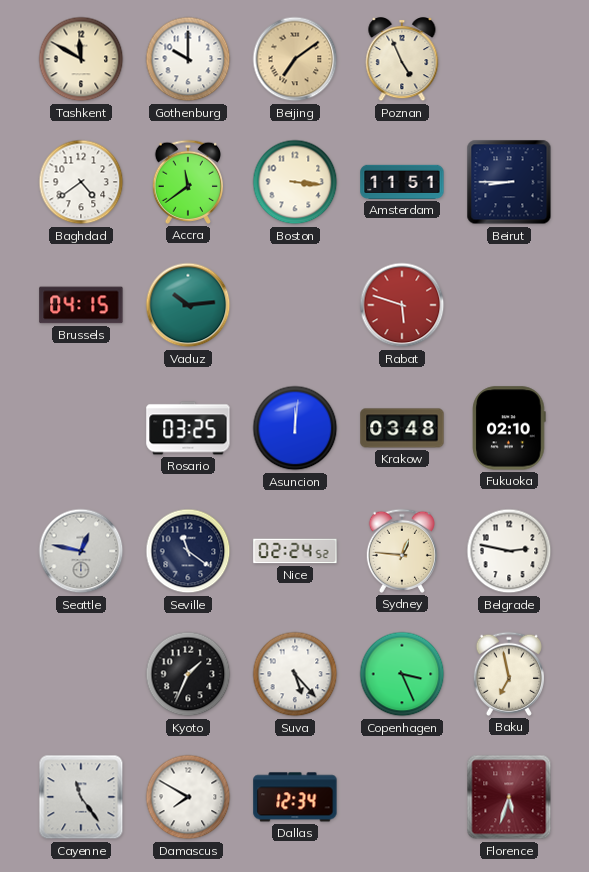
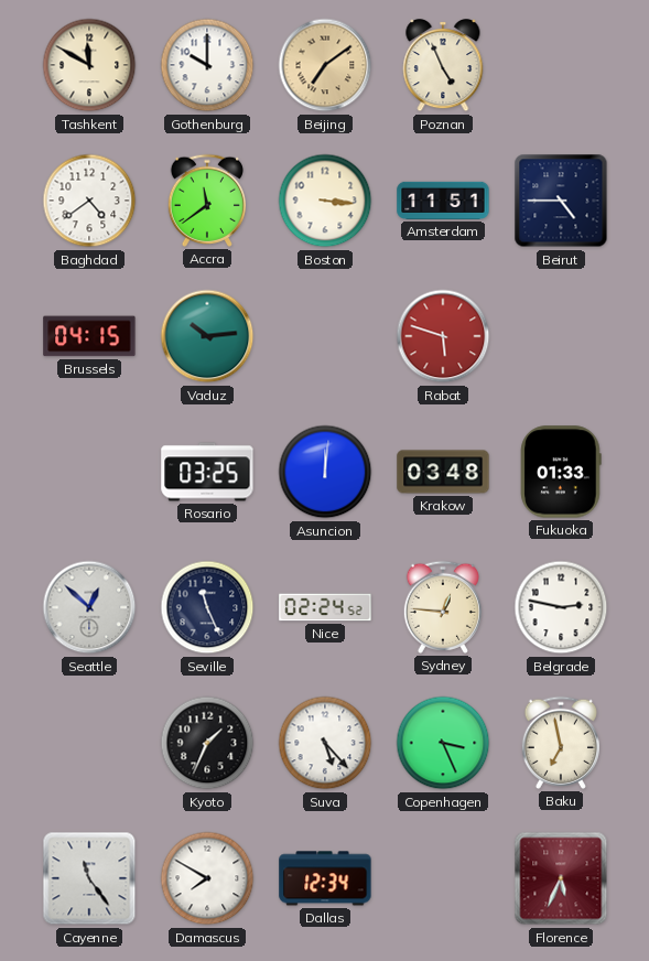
Beirut: 8:45 -> 4:45 (561, 201)
Fukuoka: 02:10 -> 01:33 (561, 472)
Seattle: 12:47 -> 12:52 (89, 607)
Seville: 11:21 -> 11:26 (207, 607)
Florence: 5:33 -> 5:34 (561, 878)
